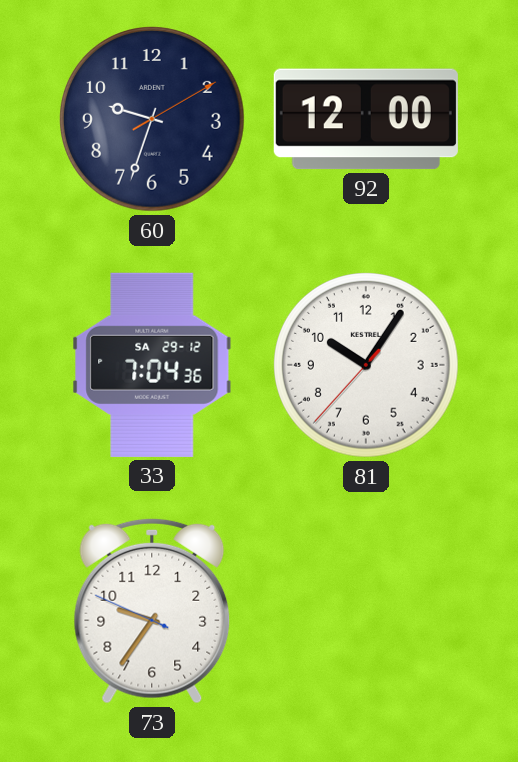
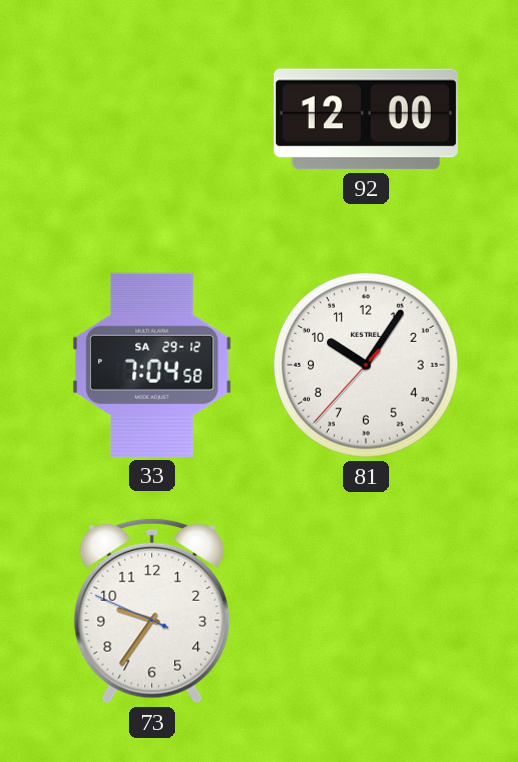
60: 9:33 -> none (153, 120)
33: 7:04:36 -> 7:04:58 (152, 365)
